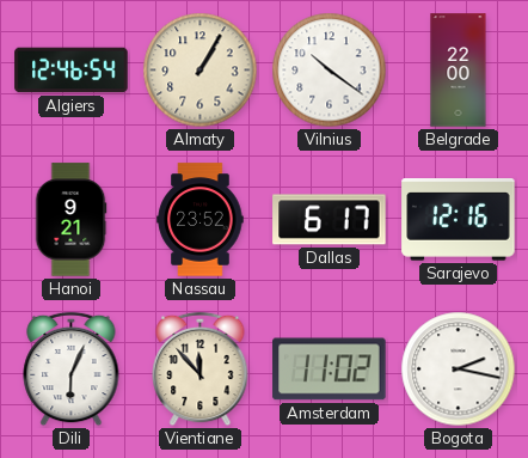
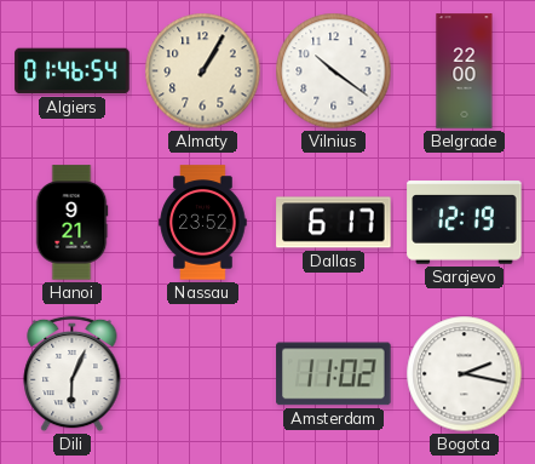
Algiers: 12:46 -> 01:46 (73, 71)
Sarajevo: 12:16 -> 12:19 (465, 223)
Vientiane: 11:53 -> none (201, 370)
